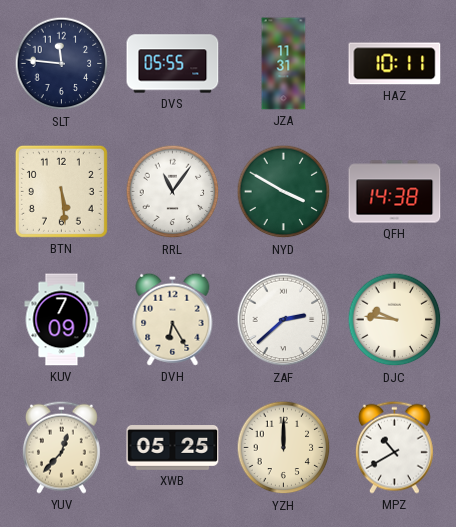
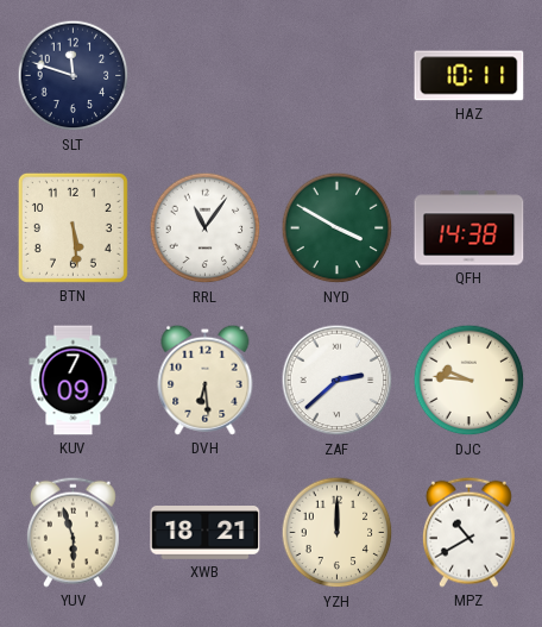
SLT: 11:46 -> 11:48 (74, 76)
DVS: 05:55 -> none (173, 64)
JZA: 11:31 -> none (284, 64)
DVH: 6:25 -> 6:29 (206, 380)
YUV: 12:37 -> 5:57 (73, 532)
XWB: 05:25 -> 18:21 (206, 533)
